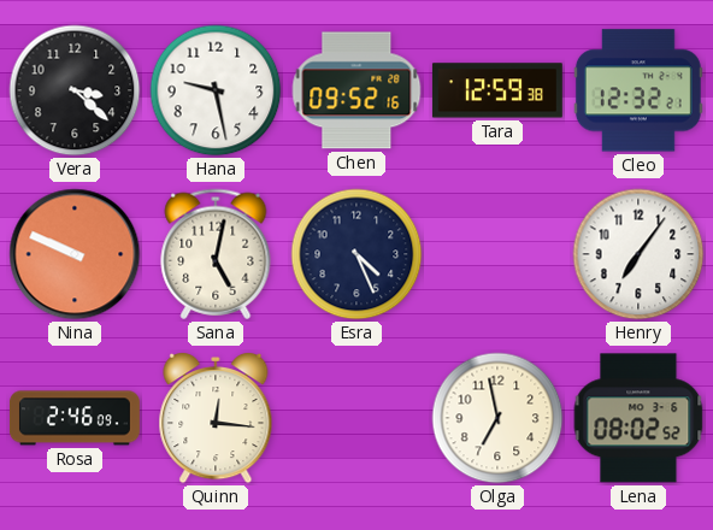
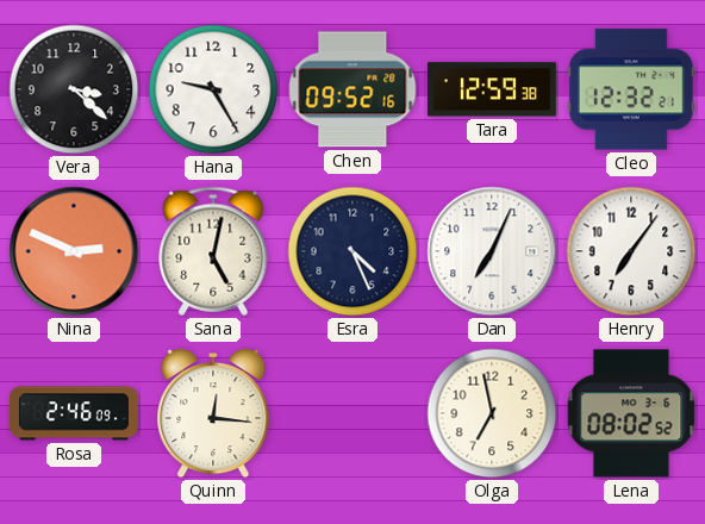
Hana: 9:28 -> 9:25 (213, 89)
Nina: 9:49 -> 2:49 (74, 251)
Dan: none -> 7:04 (492, 251)
